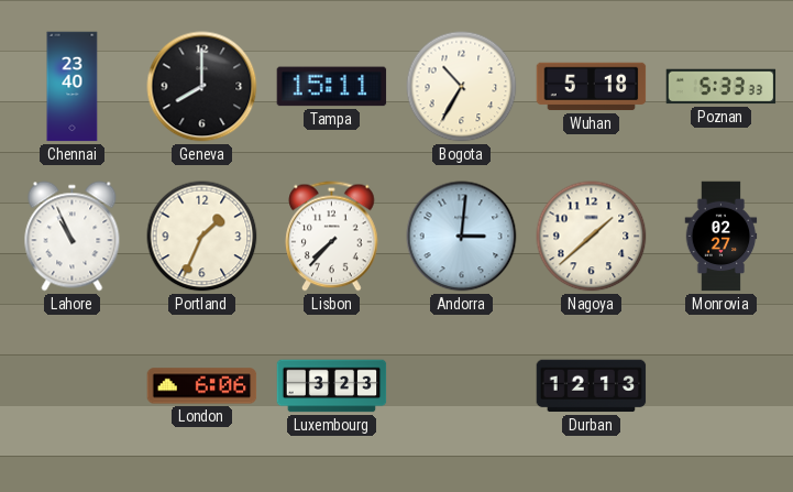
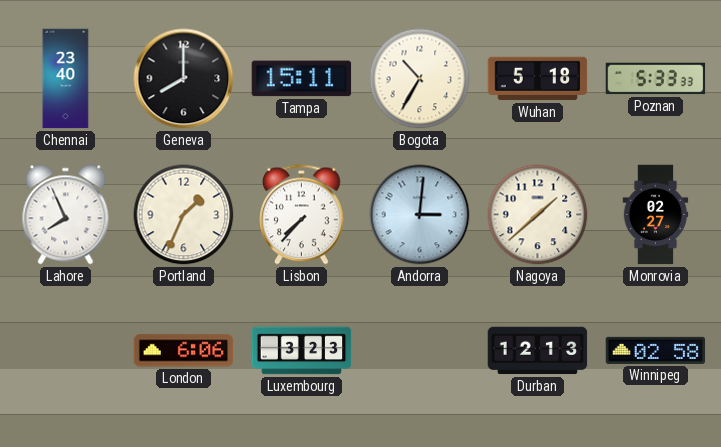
Lahore: 10:56 -> 7:56 (66, 215)
Winnipeg: none -> 02:58 (656, 350)
